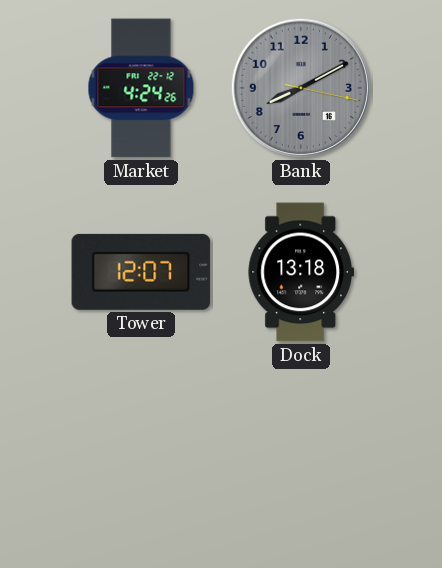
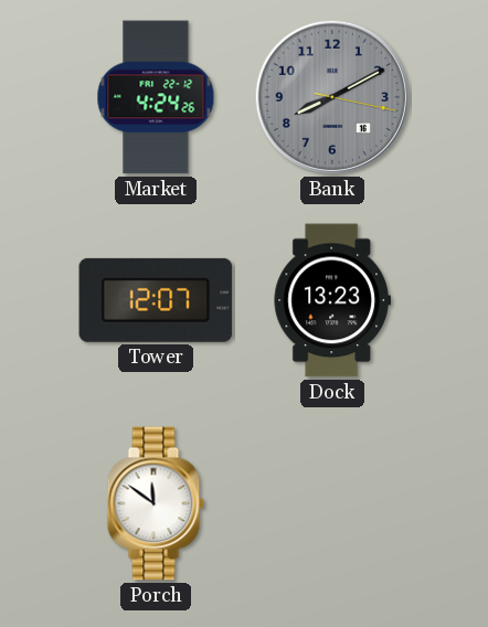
Dock: 13:18 -> 13:23 (331, 300)
Porch: none -> 11:51 (156, 503)
